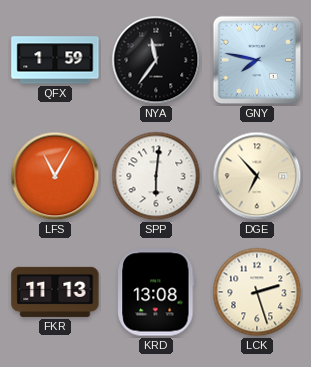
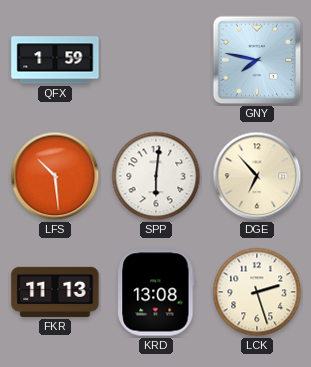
NYA: 11:36 -> none (156, 60)
LFS: 11:05 -> 10:29 (55, 176)
